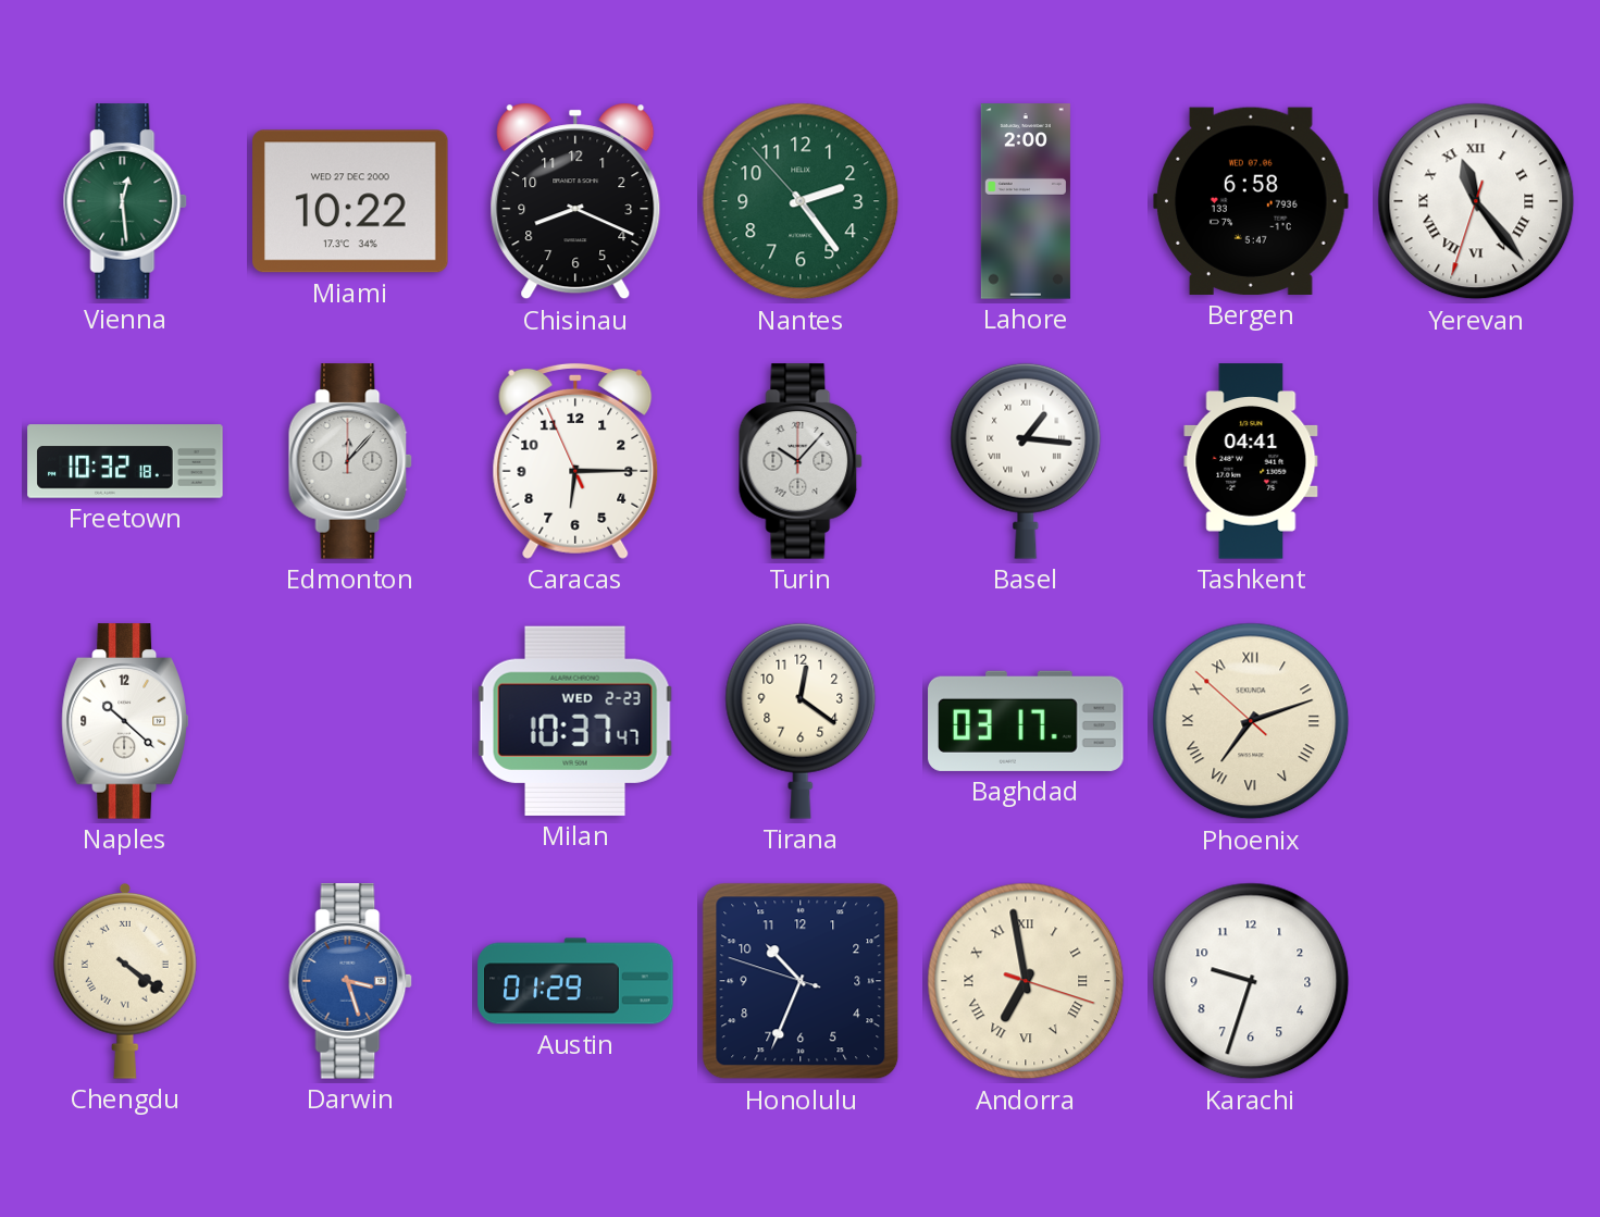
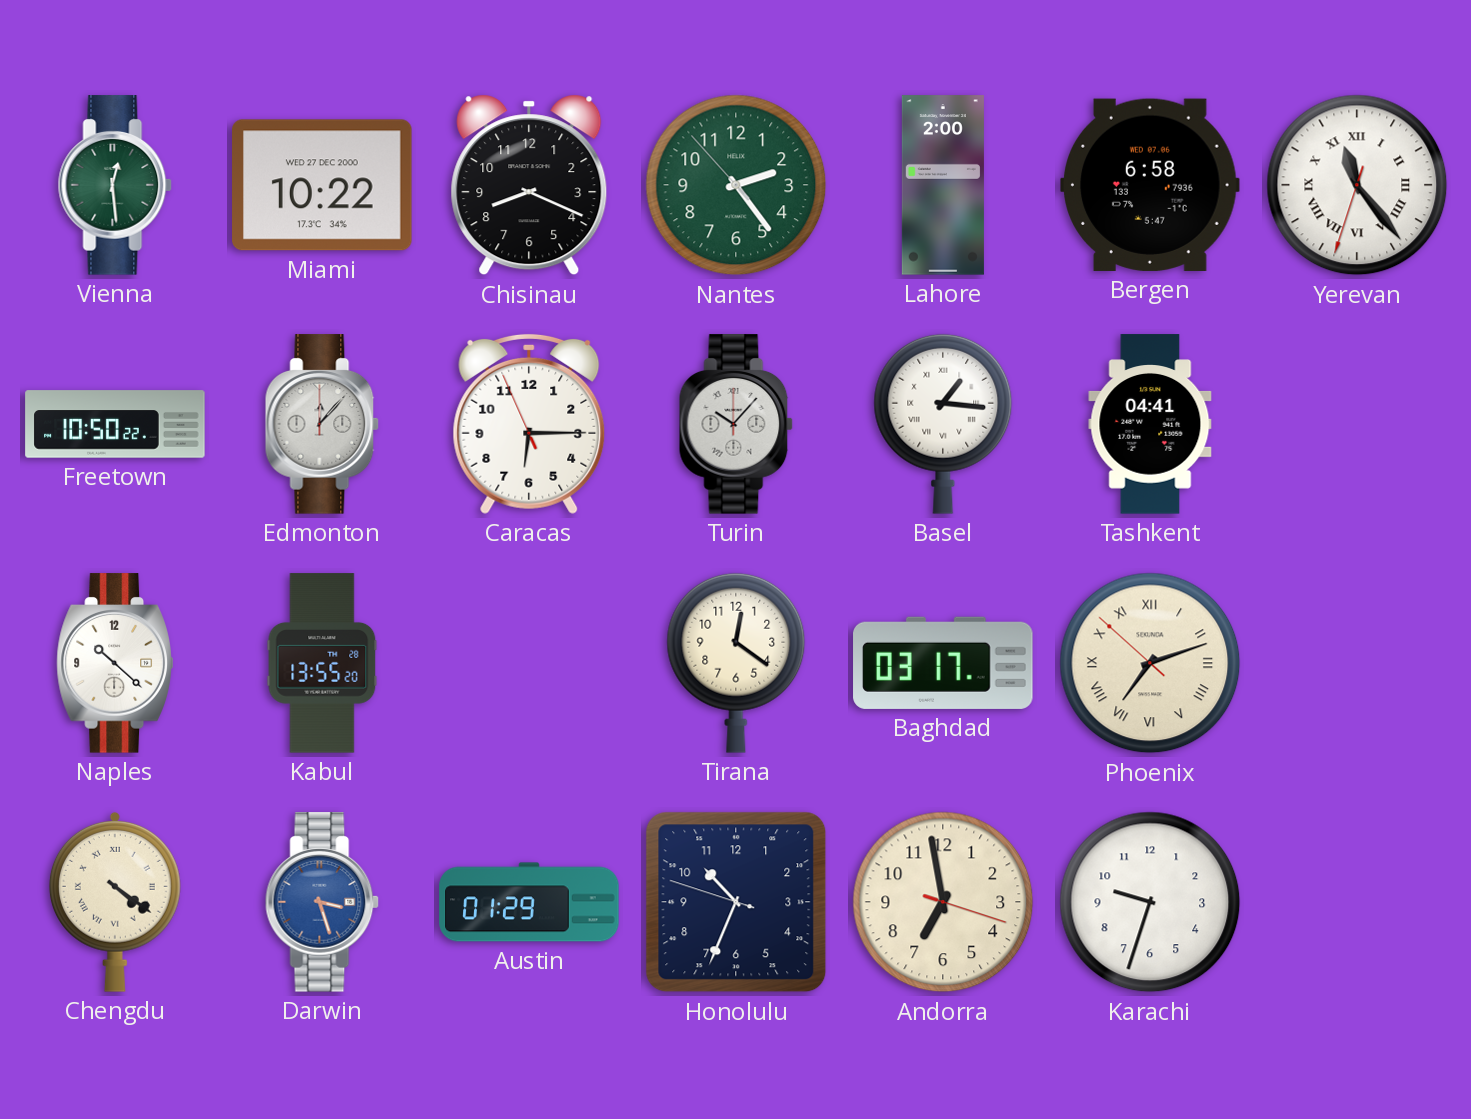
Freetown: 10:32 -> 10:50 (115, 424)
Kabul: none -> 13:55 (322, 663)
Milan: 10:37 -> none (575, 721)
Andorra numerals: Roman -> Arabic (943, 902)
